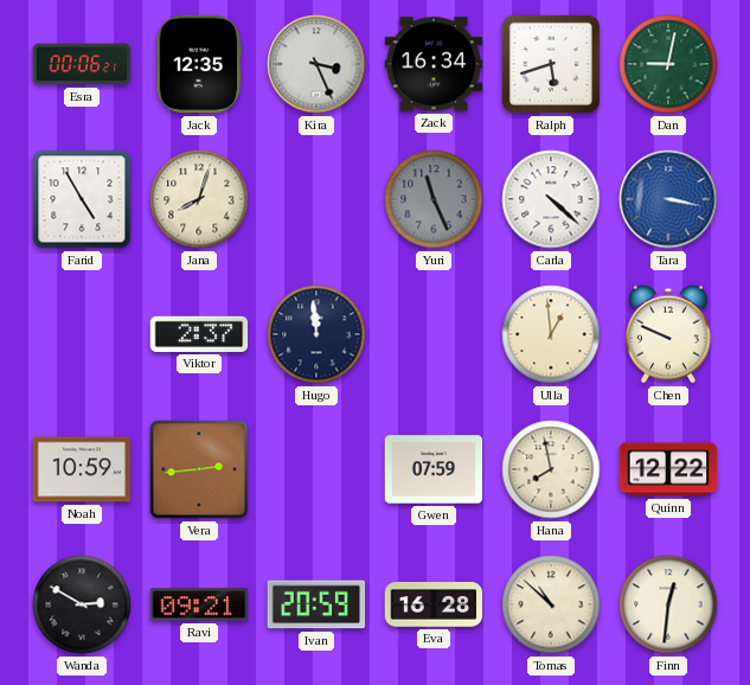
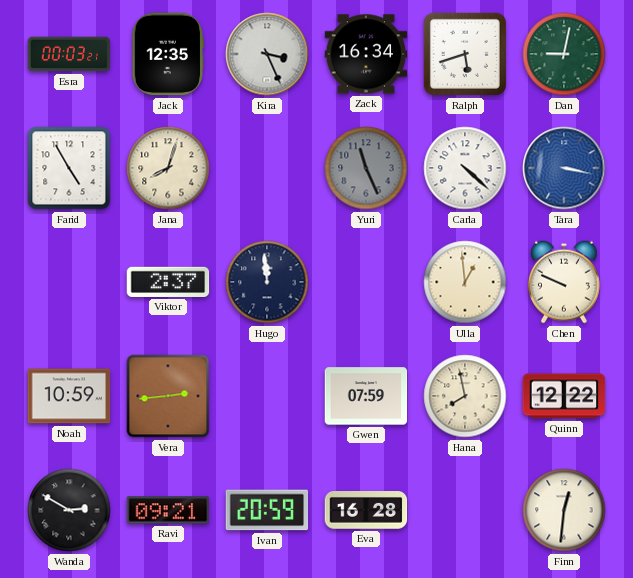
Esra: 00:06 -> 00:03 (69, 54)
Tomas: 10:52 -> none (551, 604)
